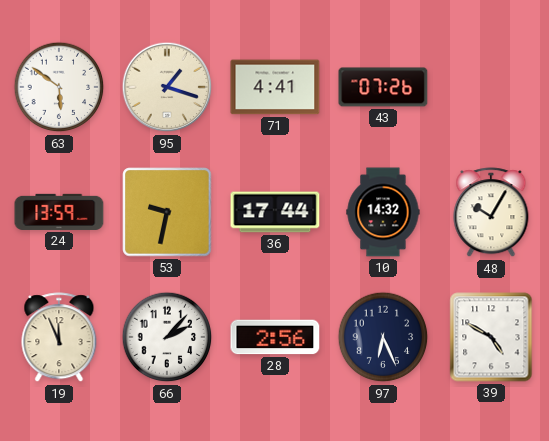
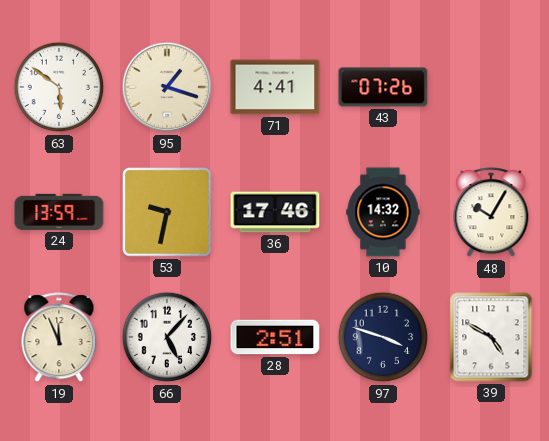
36: 17:44 -> 17:46 (275, 212)
66: 2:07 -> 5:07 (167, 337)
28: 2:56 -> 2:51 (275, 337)
97: 6:26 -> 3:48 (383, 337)
